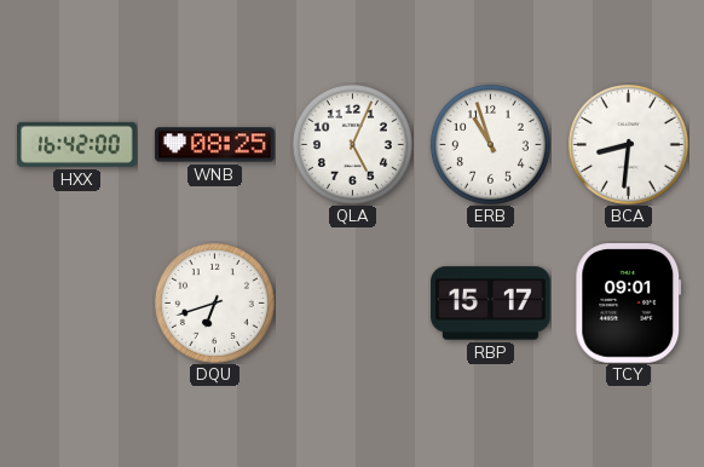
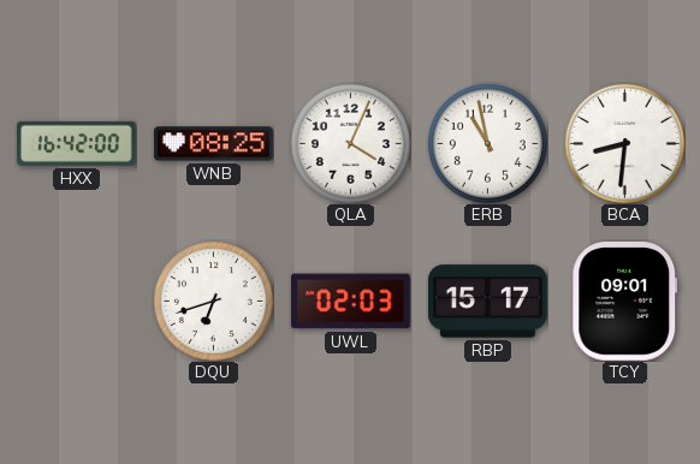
QLA: 5:04 -> 4:04 (350, 143)
ERB: 10:57 -> 10:58 (487, 143)
UWL: none -> 02:03 (351, 302)
